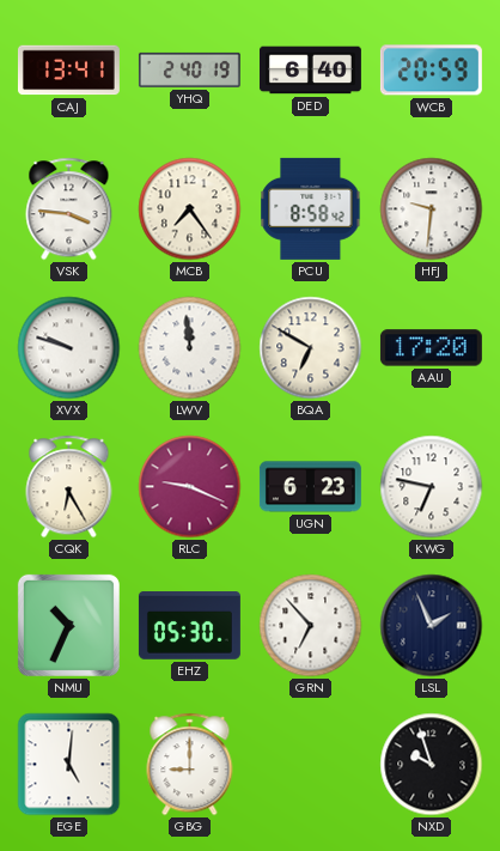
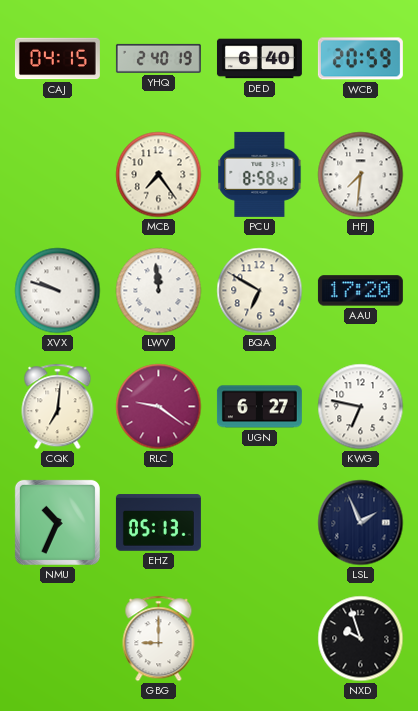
CAJ: 13:41 -> 04:15 (57, 59)
VSK: 3:46 -> none (69, 209)
HFJ: 9:31 -> 7:31 (361, 175)
CQK: 6:25 -> 7:01 (58, 407)
RLC: 9:19 -> 9:21 (159, 407)
UGN: 6:23 -> 6:27 (259, 407)
EHZ: 05:30 -> 05:13 (158, 523)
GRN: 6:53 -> none (311, 626)
EGE: 5:01 -> none (69, 765)
